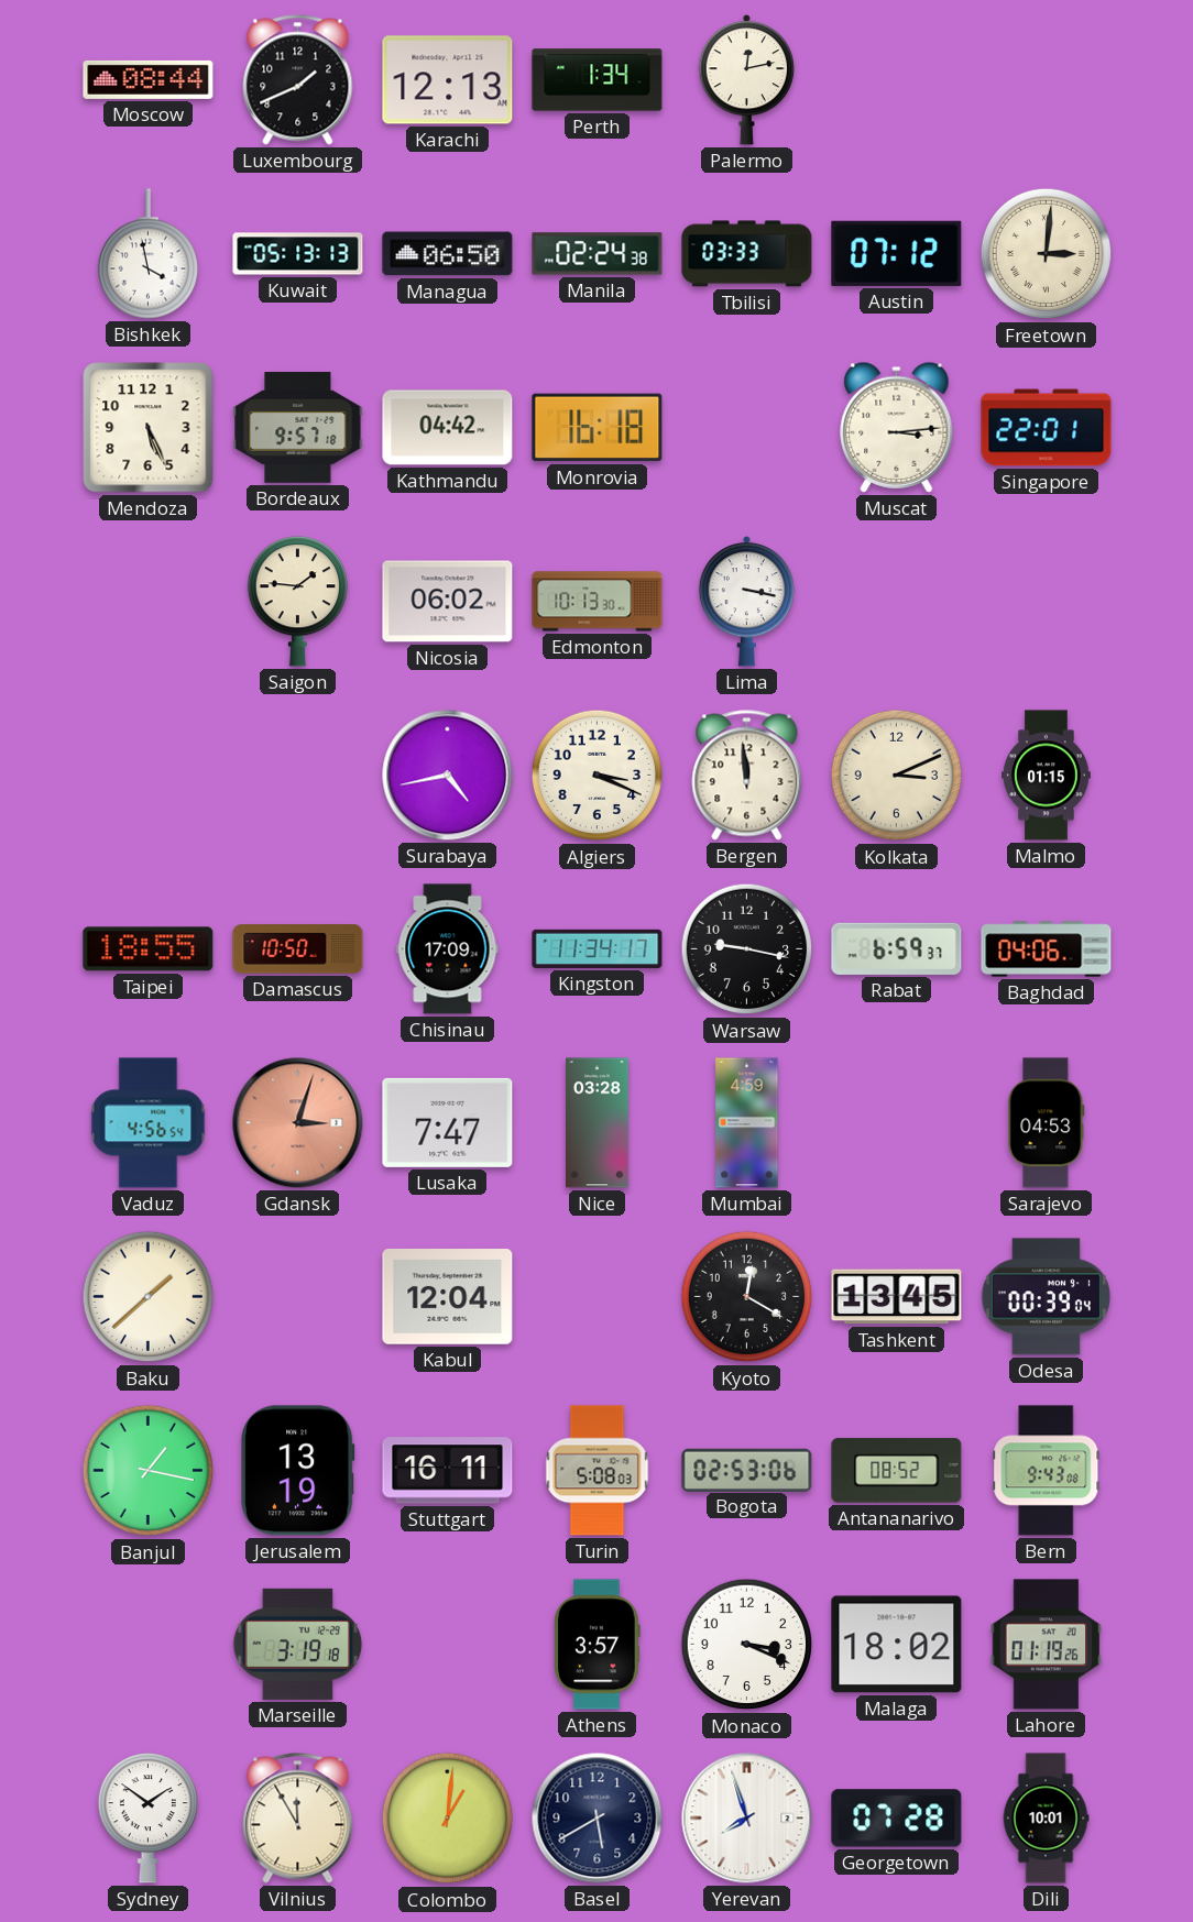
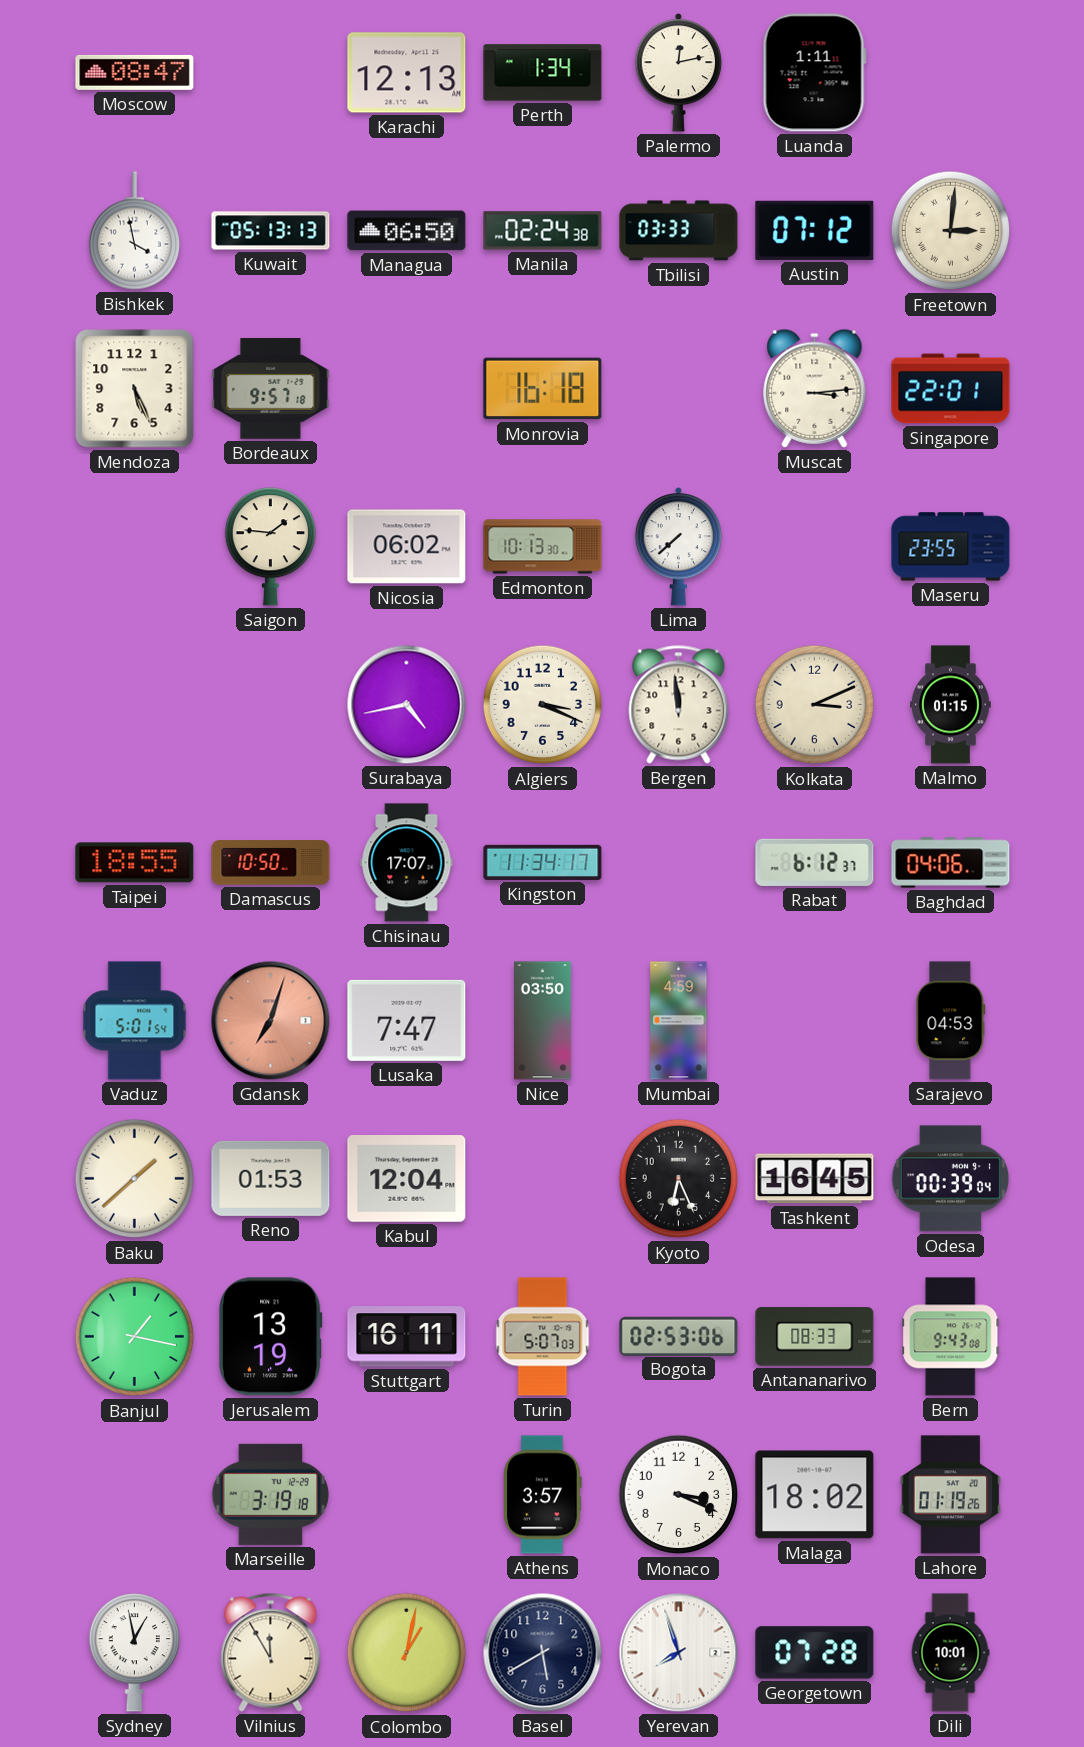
Moscow: 08:44 -> 08:47 (135, 72)
Luxembourg: 1:41 -> none (298, 80)
Luanda: none -> 1:11 (814, 73)
Kathmandu: 04:42 -> none (448, 428)
Lima: 3:17 -> 7:38 (679, 547)
Maseru: none -> 23:55 (951, 547)
Chisinau: 17:09 -> 17:07 (407, 863)
Warsaw: 9:17 -> none (747, 949)
Rabat: 6:59 -> 6:12 (815, 862)
Vaduz: 4:56 -> 5:01 (135, 1021)
Gdansk: 3:03 -> 7:03 (271, 1021)
Nice: 03:28 -> 03:50 (543, 1021)
Reno: none -> 01:53 (271, 1178)
Kyoto: 12:20 -> 6:26 (679, 1179)
Tashkent: 13:45 -> 16:45 (815, 1179)
Turin: 5:08 -> 5:07 (543, 1337)
Antananarivo: 08:52 -> 08:33 (815, 1337)
Sydney: 1:51 -> 12:58 (134, 1653)
Colombo: 1:01 -> 1:02 (407, 1653)
